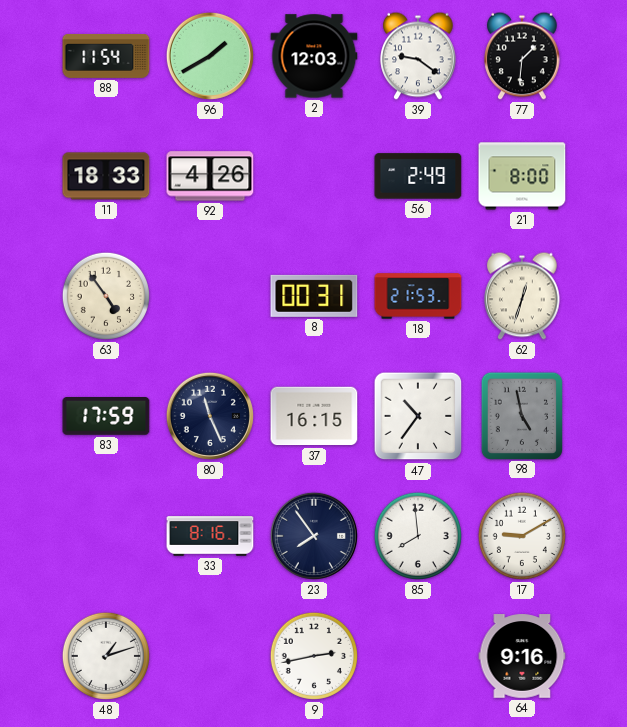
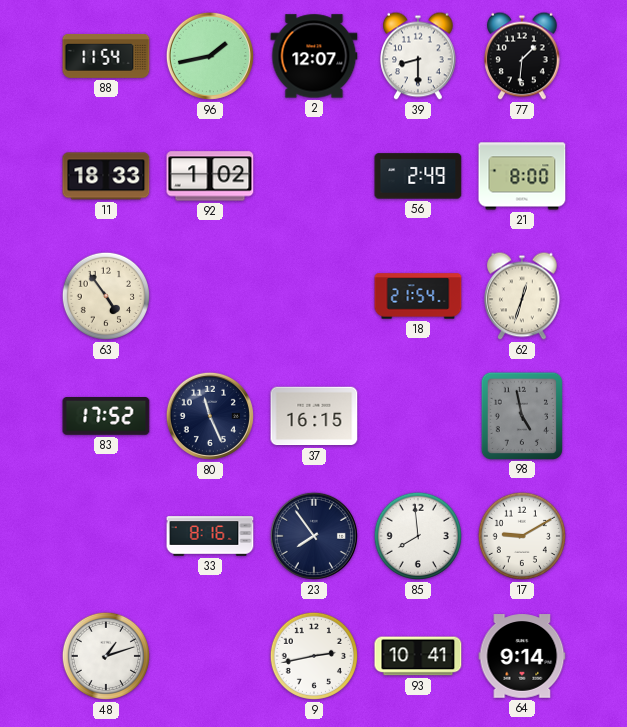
96: 1:40 -> 1:43 (210, 56)
2: 12:03 -> 12:07 (314, 56)
39: 9:21 -> 8:30 (418, 56)
92: 4:26 -> 1:02 (210, 176)
8: 00:31 -> none (314, 296)
18: 21:53 -> 21:54 (418, 296)
83: 17:59 -> 17:52 (106, 417)
47: 10:36 -> none (418, 416)
93: none -> 10:41 (418, 656)
64: 9:16 -> 9:14 (522, 656)
